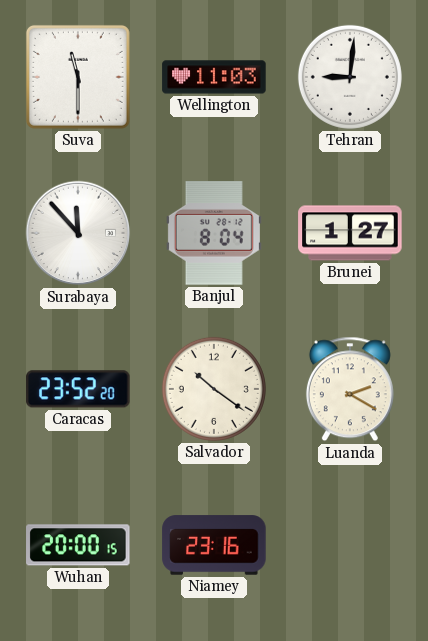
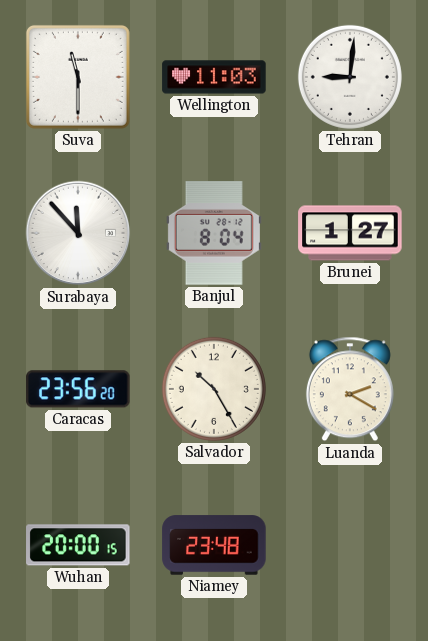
Caracas: 23:52 -> 23:56 (78, 389)
Salvador: 10:21 -> 10:25 (214, 389)
Niamey: 23:16 -> 23:48 (214, 545)
